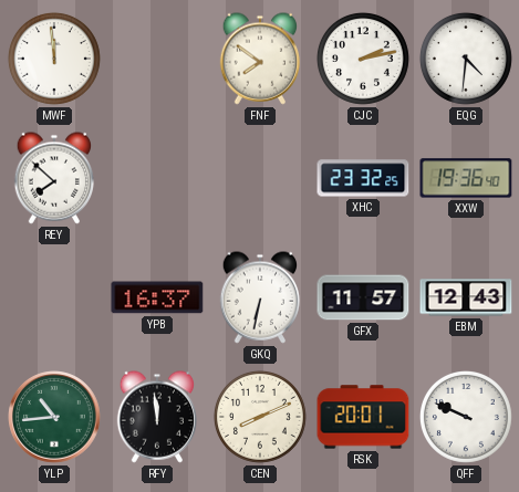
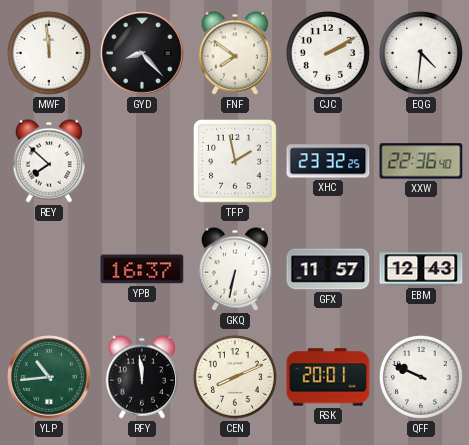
GYD: none -> 8:23 (142, 53)
CJC: 2:13 -> 2:10 (328, 53)
TFP: none -> 1:58 (236, 162)
XXW: 19:36 -> 22:36 (421, 161)
